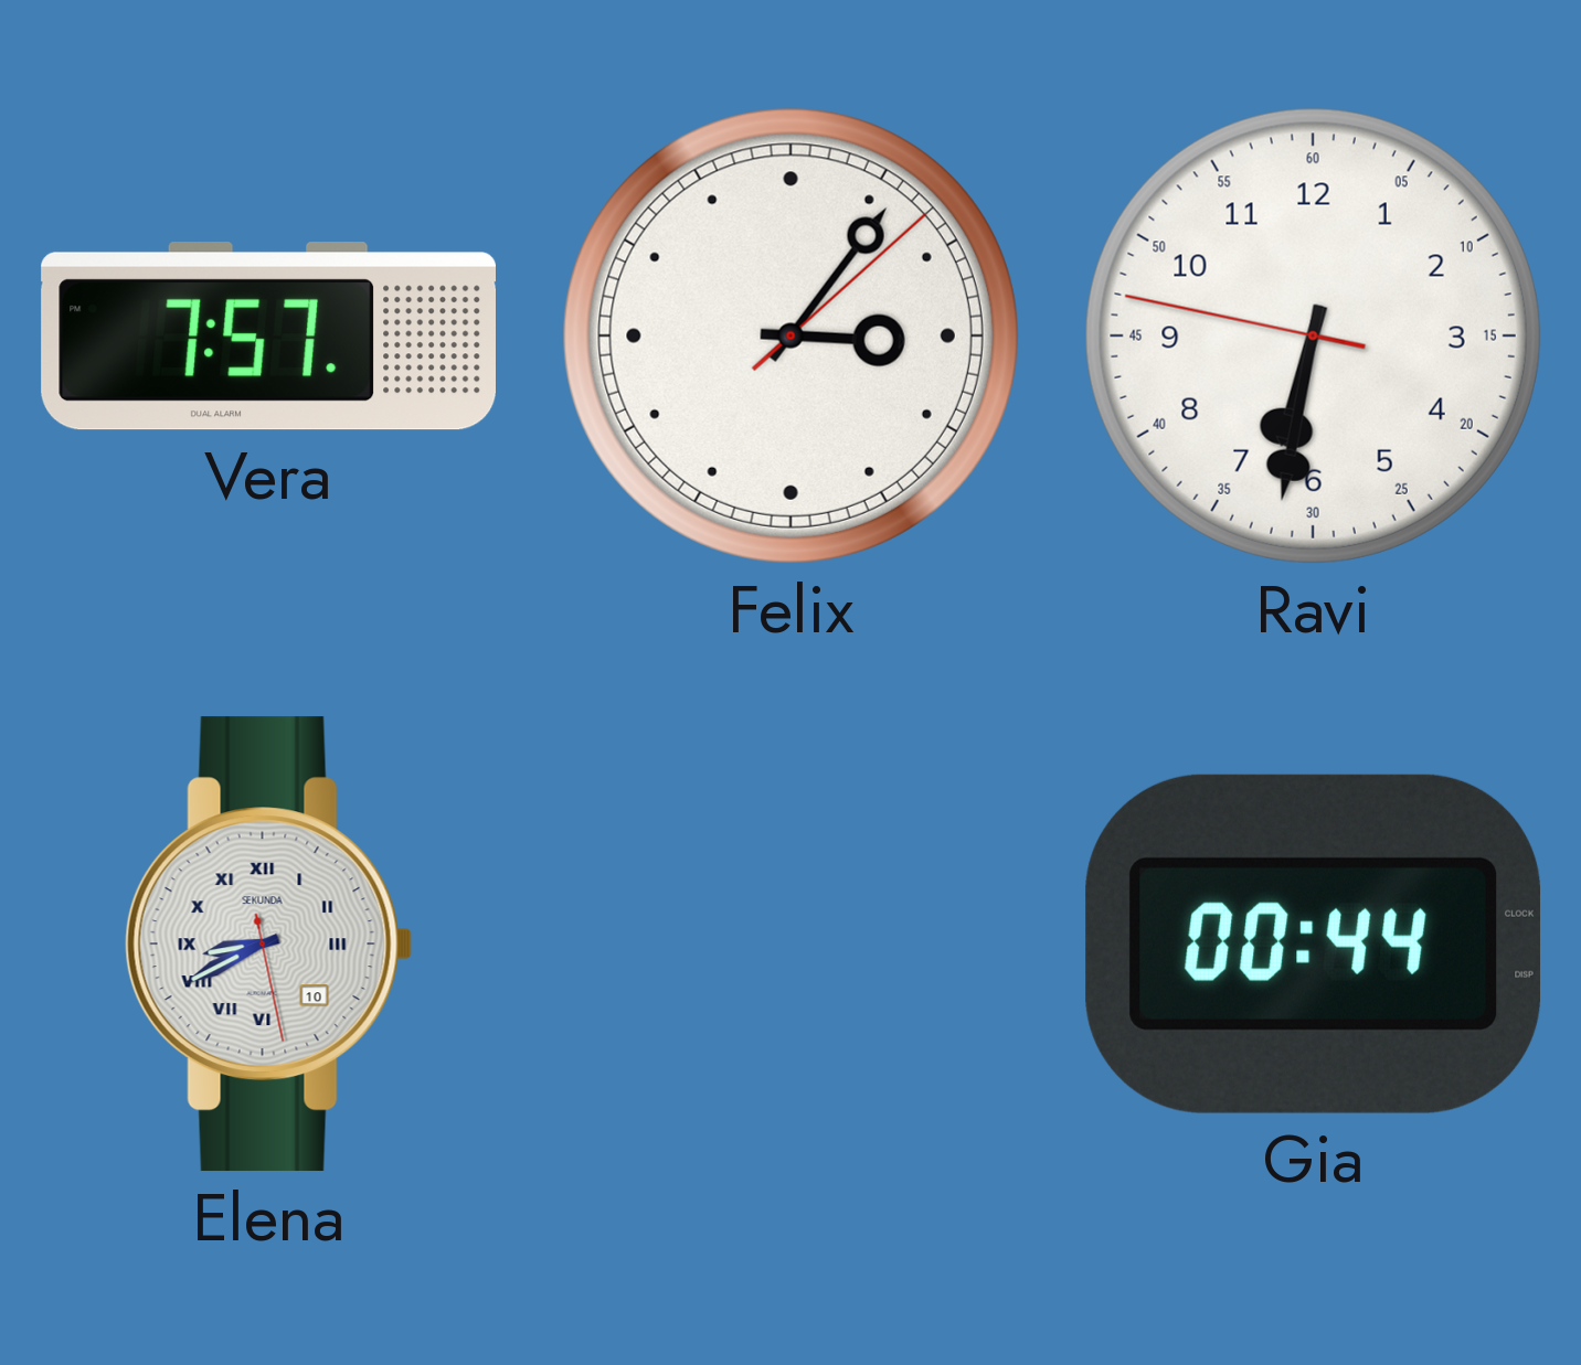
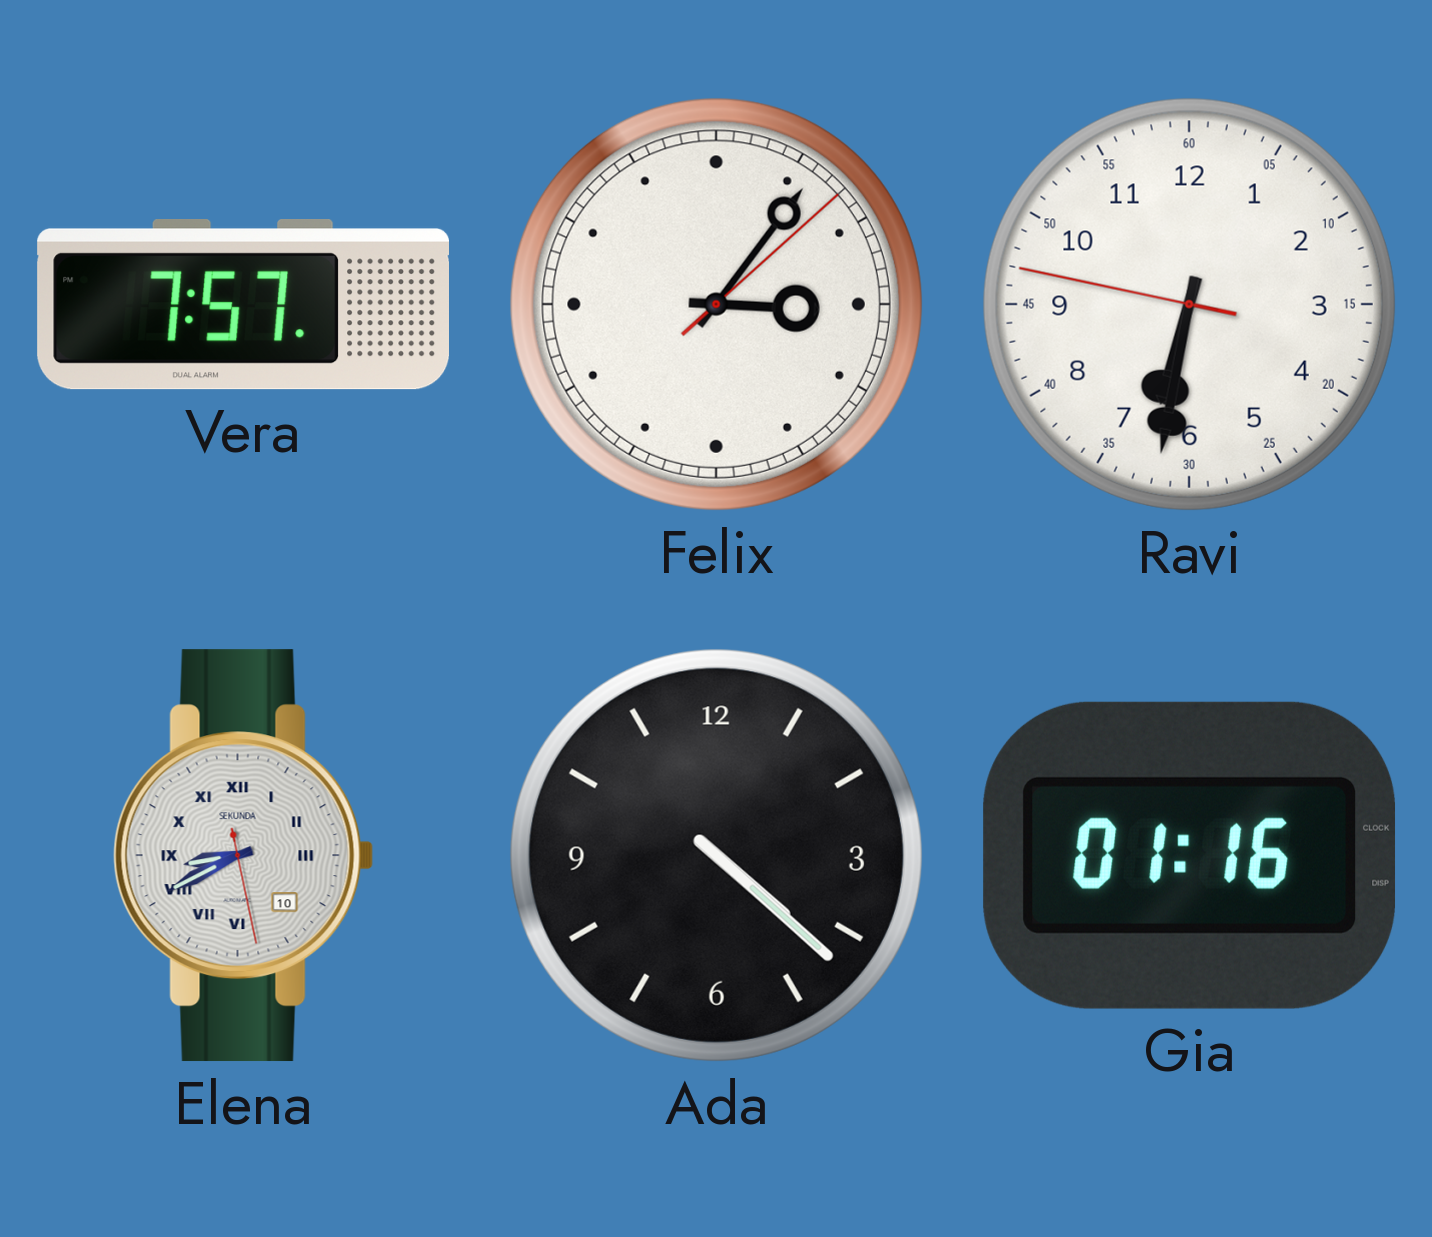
Ada: none -> 4:22 (716, 855)
Gia: 00:44 -> 01:16 (1190, 855)
